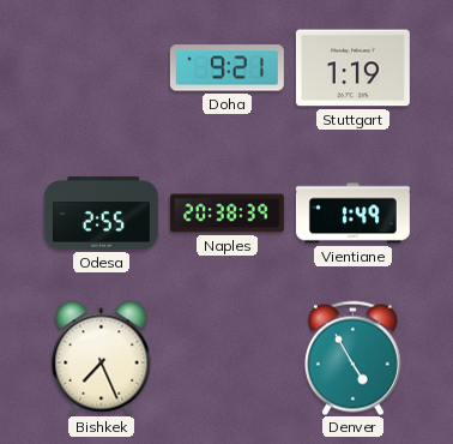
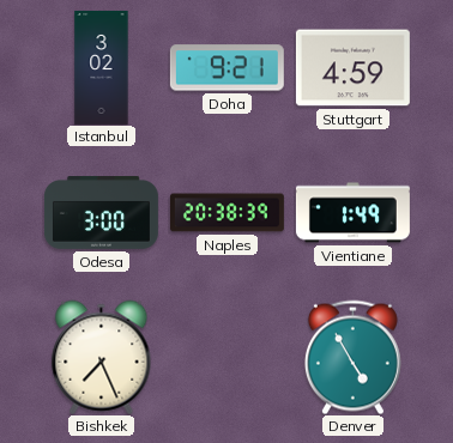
Istanbul: none -> 3:02 (102, 67)
Stuttgart: 1:19 -> 4:59 (352, 68)
Odesa: 2:55 -> 3:00 (101, 213)
